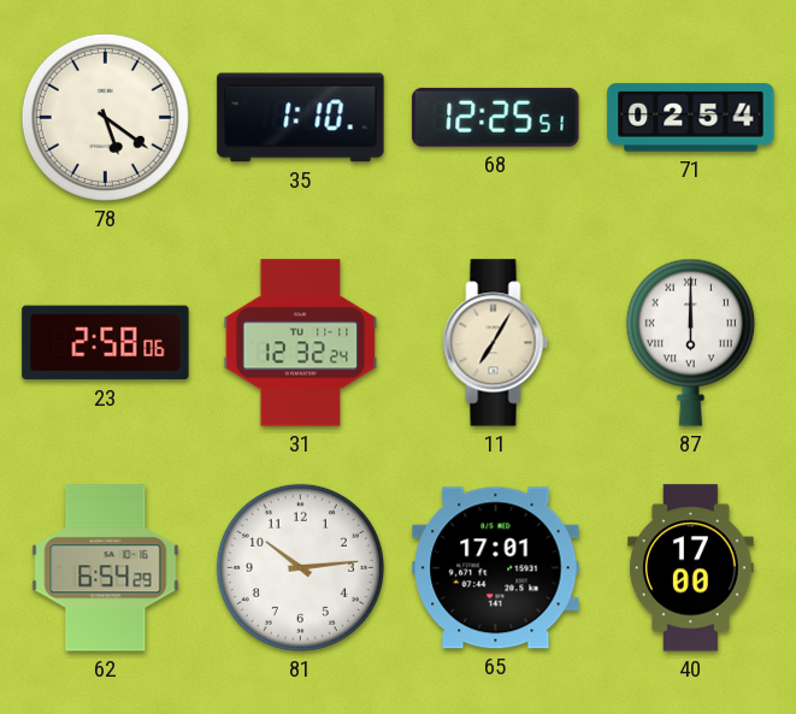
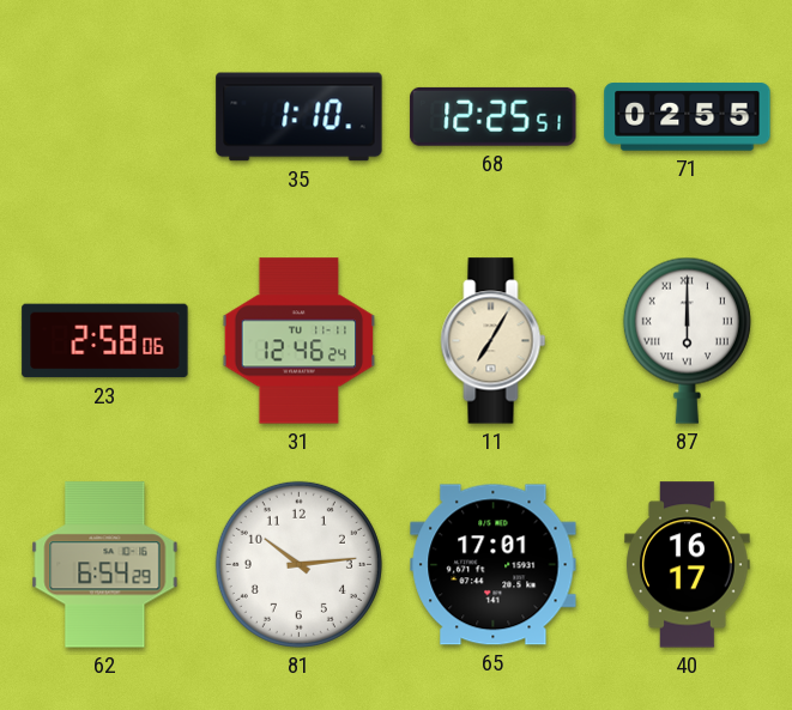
78: 5:21 -> none (105, 117)
71: 02:54 -> 02:55 (688, 117)
31: 12:32 -> 12:46 (300, 341)
40: 17:00 -> 16:17 (688, 565)
